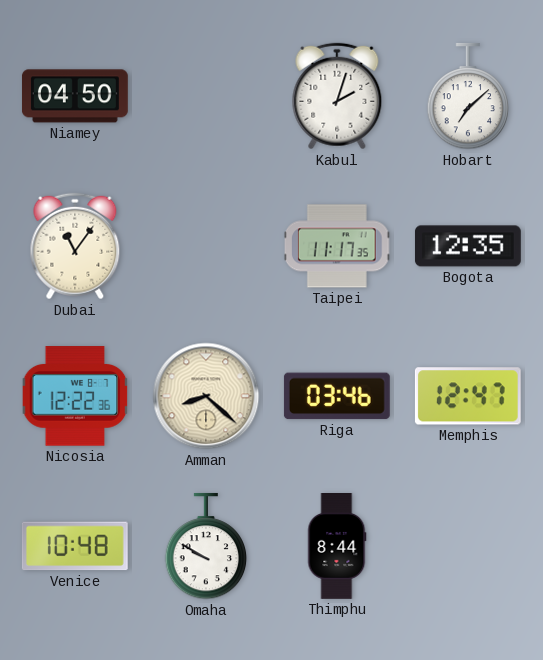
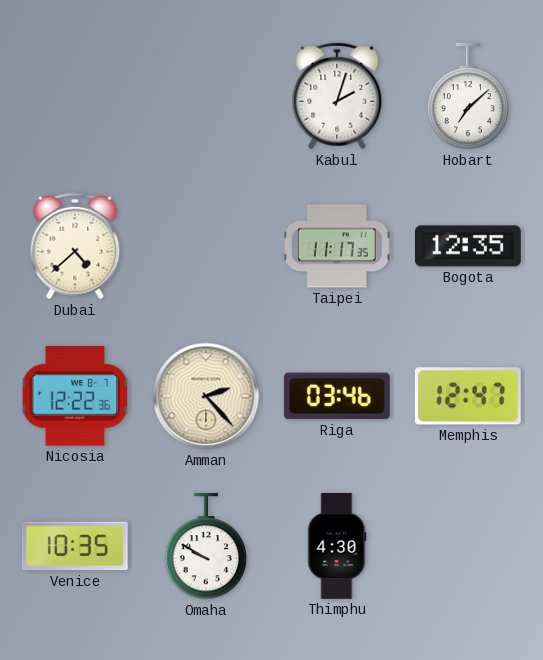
Niamey: 04:50 -> none (75, 96)
Dubai: 11:06 -> 4:38 (75, 246)
Amman: 8:22 -> 2:23 (206, 396)
Venice: 10:48 -> 10:35 (75, 546)
Thimphu: 8:44 -> 4:30 (337, 547)
